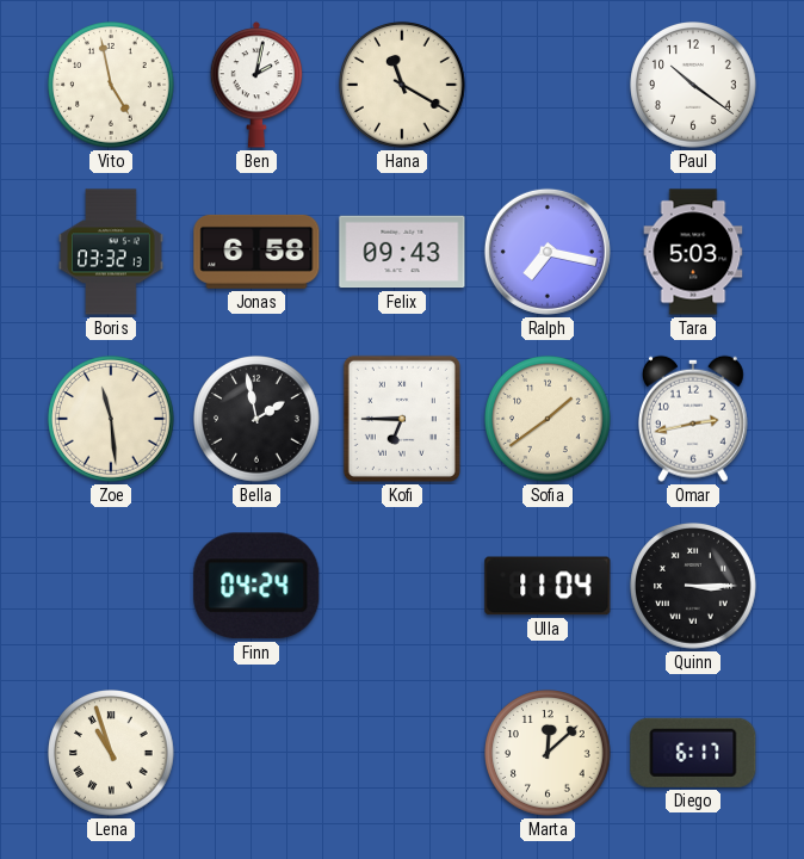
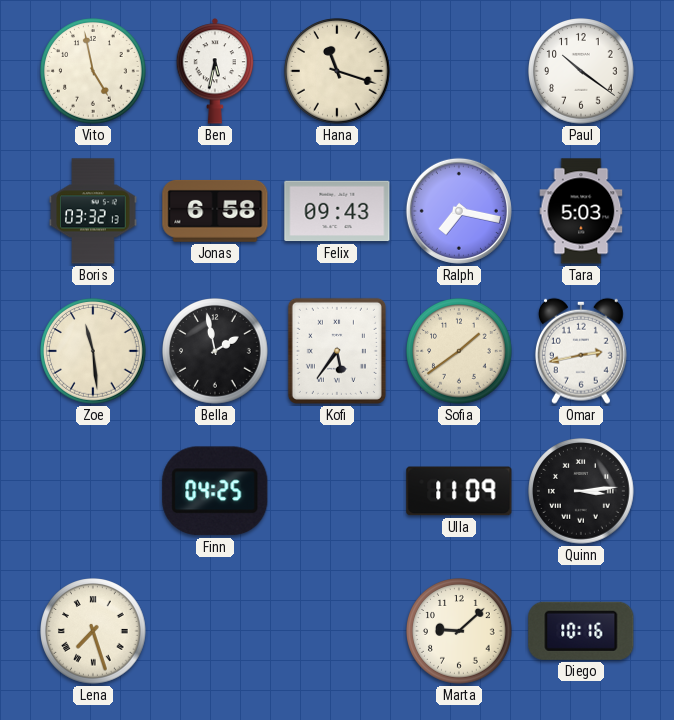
Ben: 2:02 -> 5:32 (215, 71)
Hana: 11:20 -> 11:18 (337, 71)
Kofi: 6:45 -> 5:36 (337, 351)
Finn: 04:24 -> 04:25 (215, 491)
Ulla: 11:04 -> 11:09 (459, 491)
Quinn: 3:15 -> 3:14 (581, 491)
Lena: 10:57 -> 7:27 (93, 631)
Marta: 12:08 -> 9:08 (459, 631)
Diego: 6:17 -> 10:16 (581, 631)
